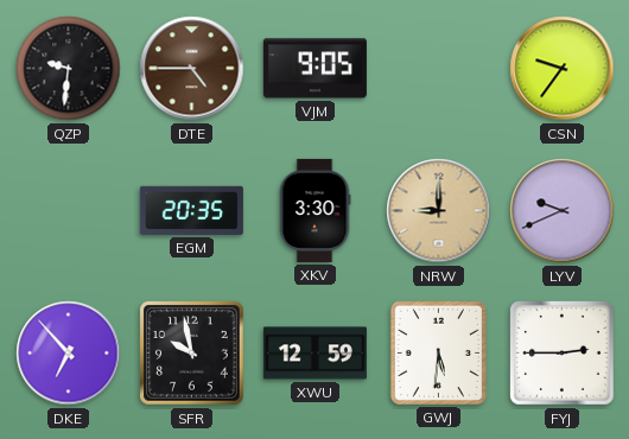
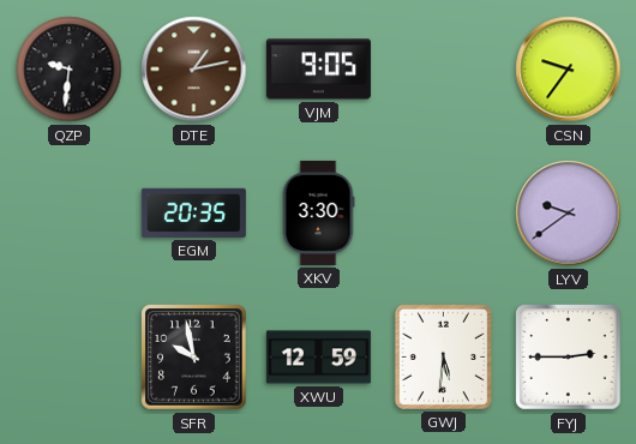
DTE: 4:45 -> 1:13 (194, 70)
NRW: 9:00 -> none (439, 211)
LYV: 9:41 -> 9:39 (569, 214)
DKE: 6:53 -> none (69, 354)
